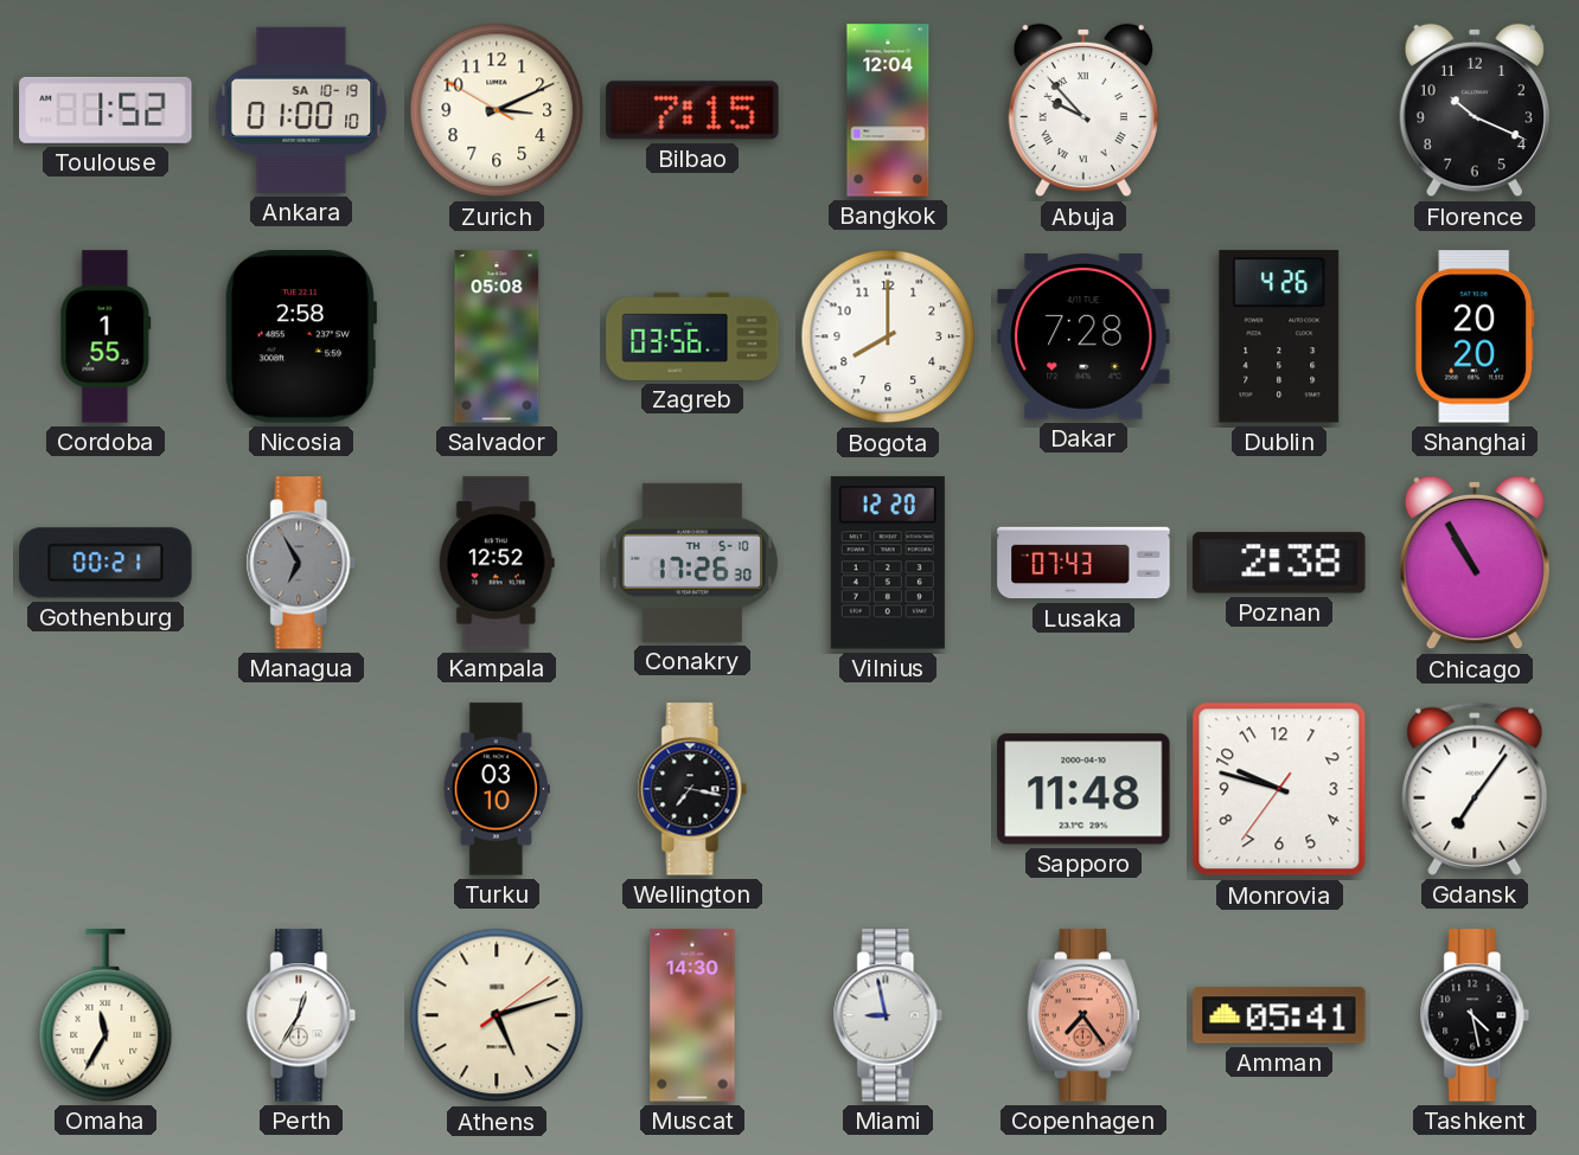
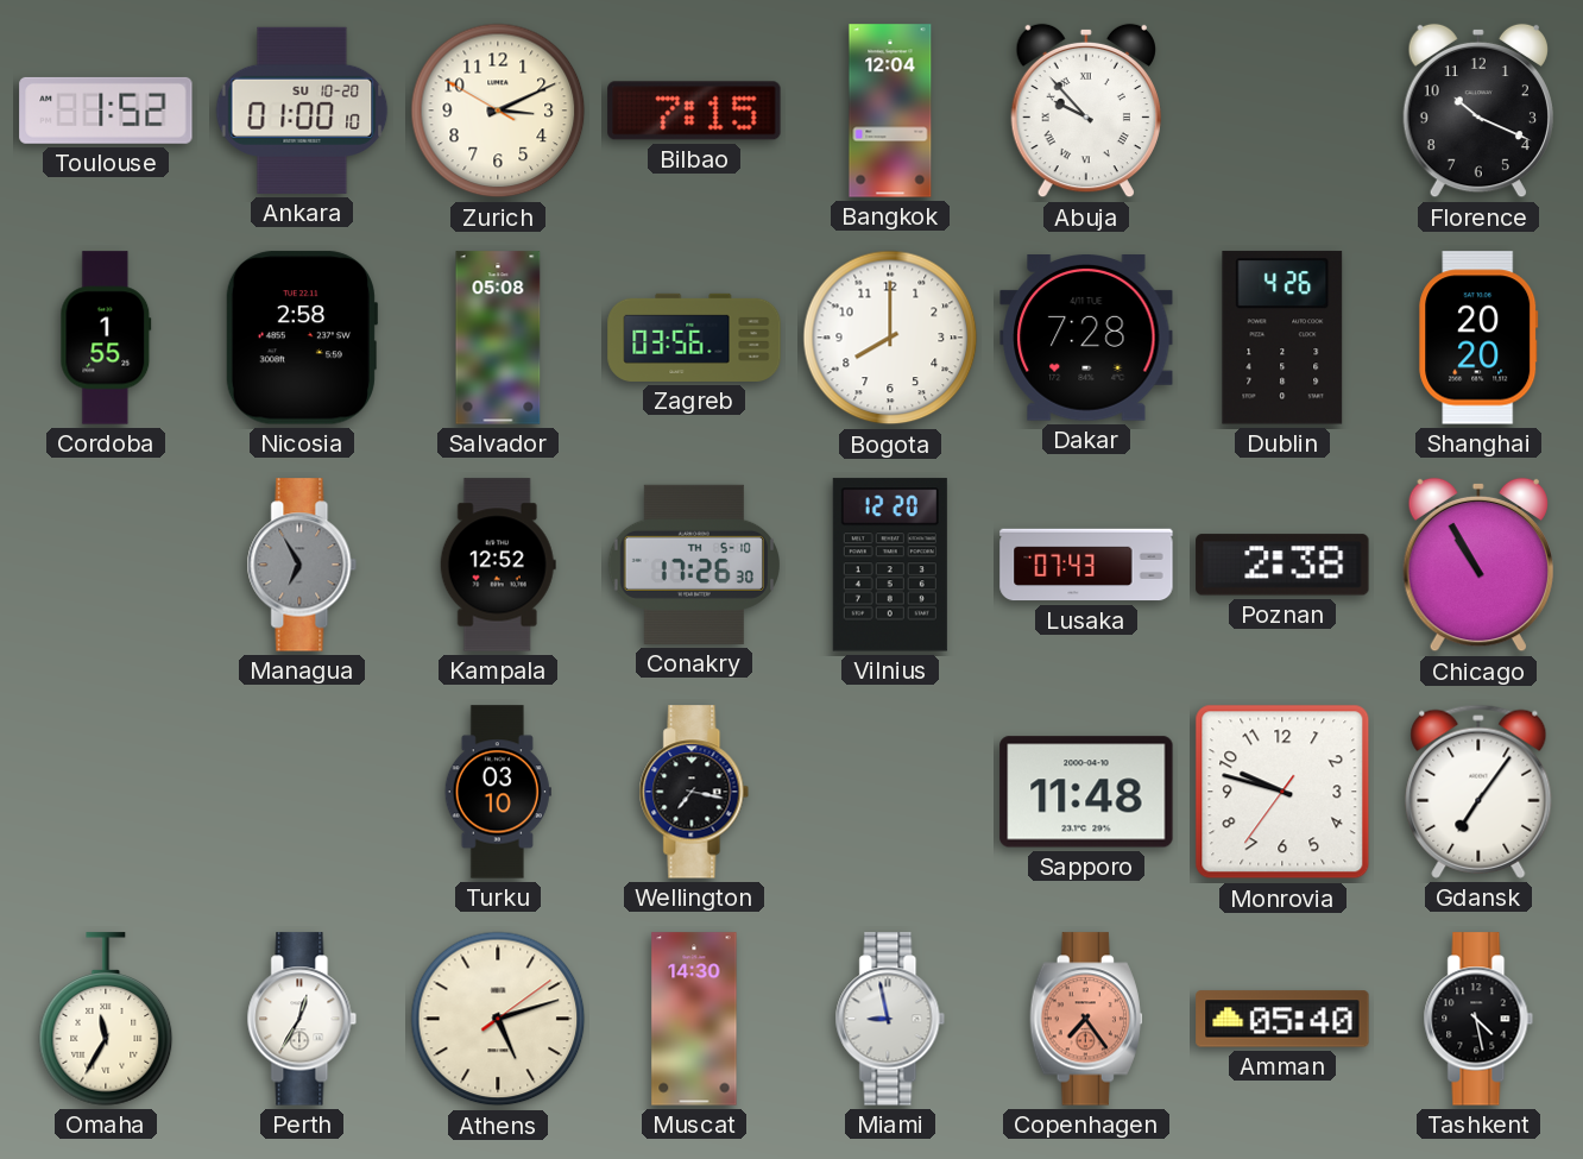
Ankara date: SA 10-19 -> SU 10-20 (302, 111)
Gothenburg: 00:21 -> none (106, 563)
Amman: 05:41 -> 05:40 (1282, 1019)
